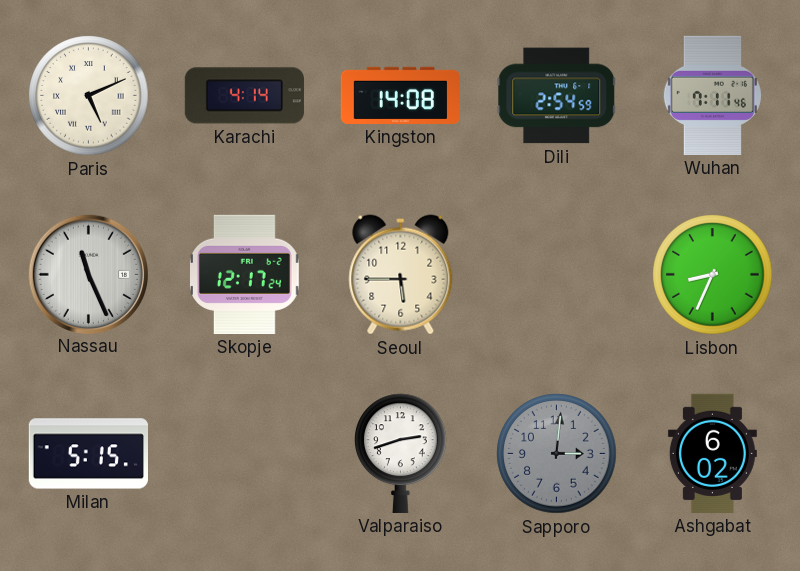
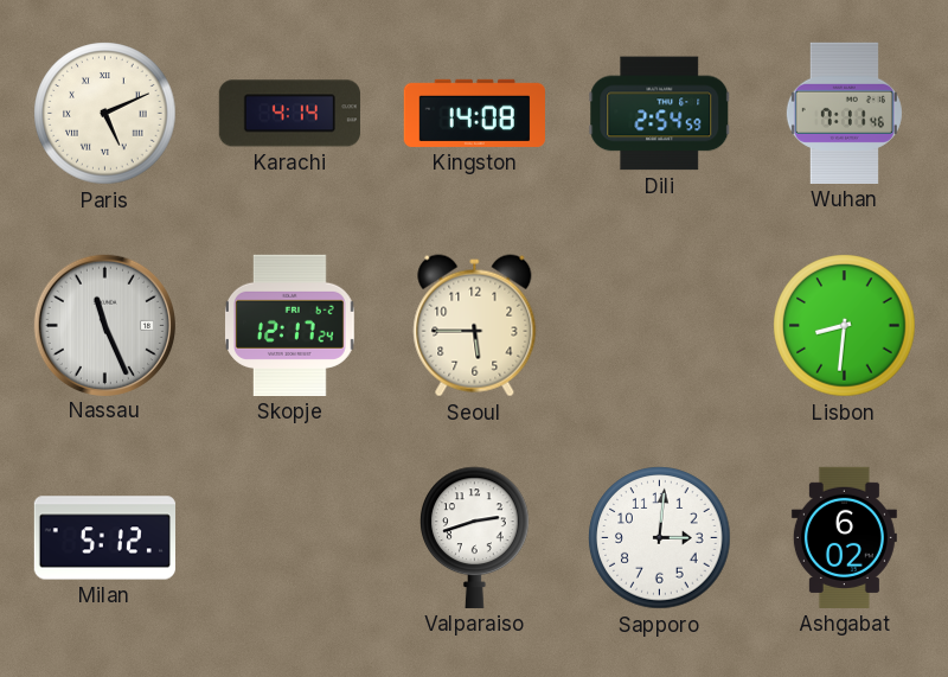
Lisbon: 8:34 -> 8:31 (845, 326)
Milan: 5:15 -> 5:12 (104, 538)
Sapporo dial: grey -> white (660, 538)
